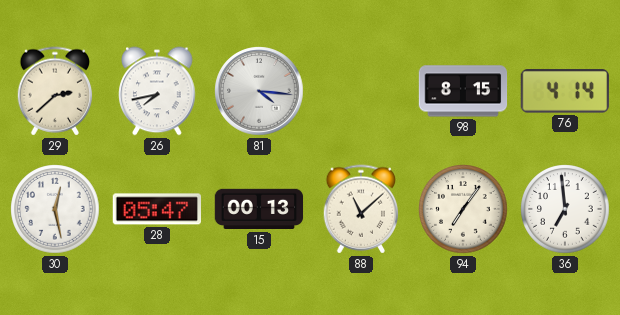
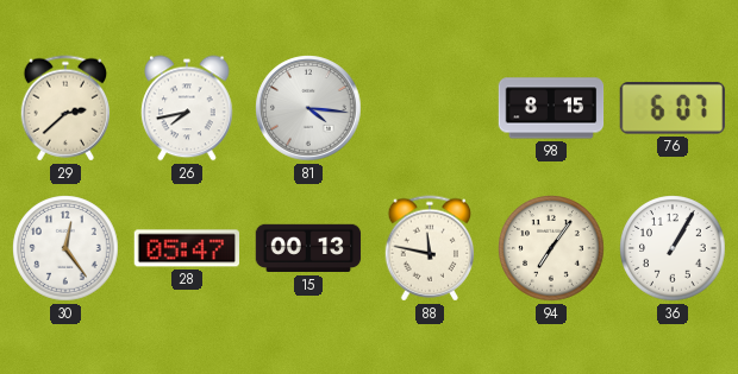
76: 4:14 -> 6:07 (673, 108)
30: 12:28 -> 12:24 (65, 248)
88: 11:08 -> 11:47 (430, 248)
36: 6:59 -> 1:05 (673, 248)
